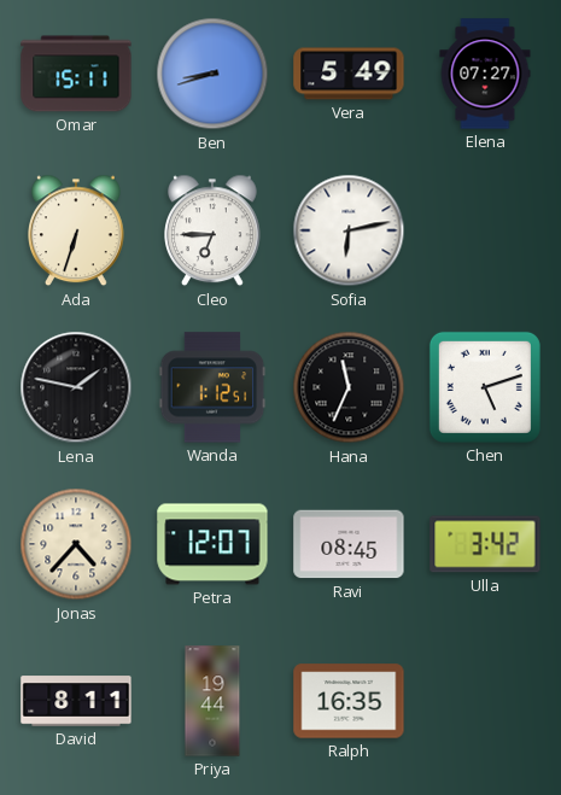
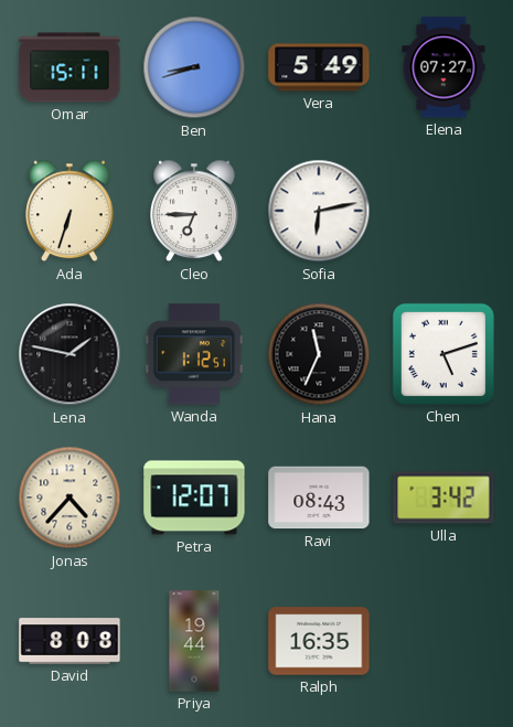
Ravi: 08:45 -> 08:43 (319, 498)
David: 8:11 -> 8:08 (70, 641)
